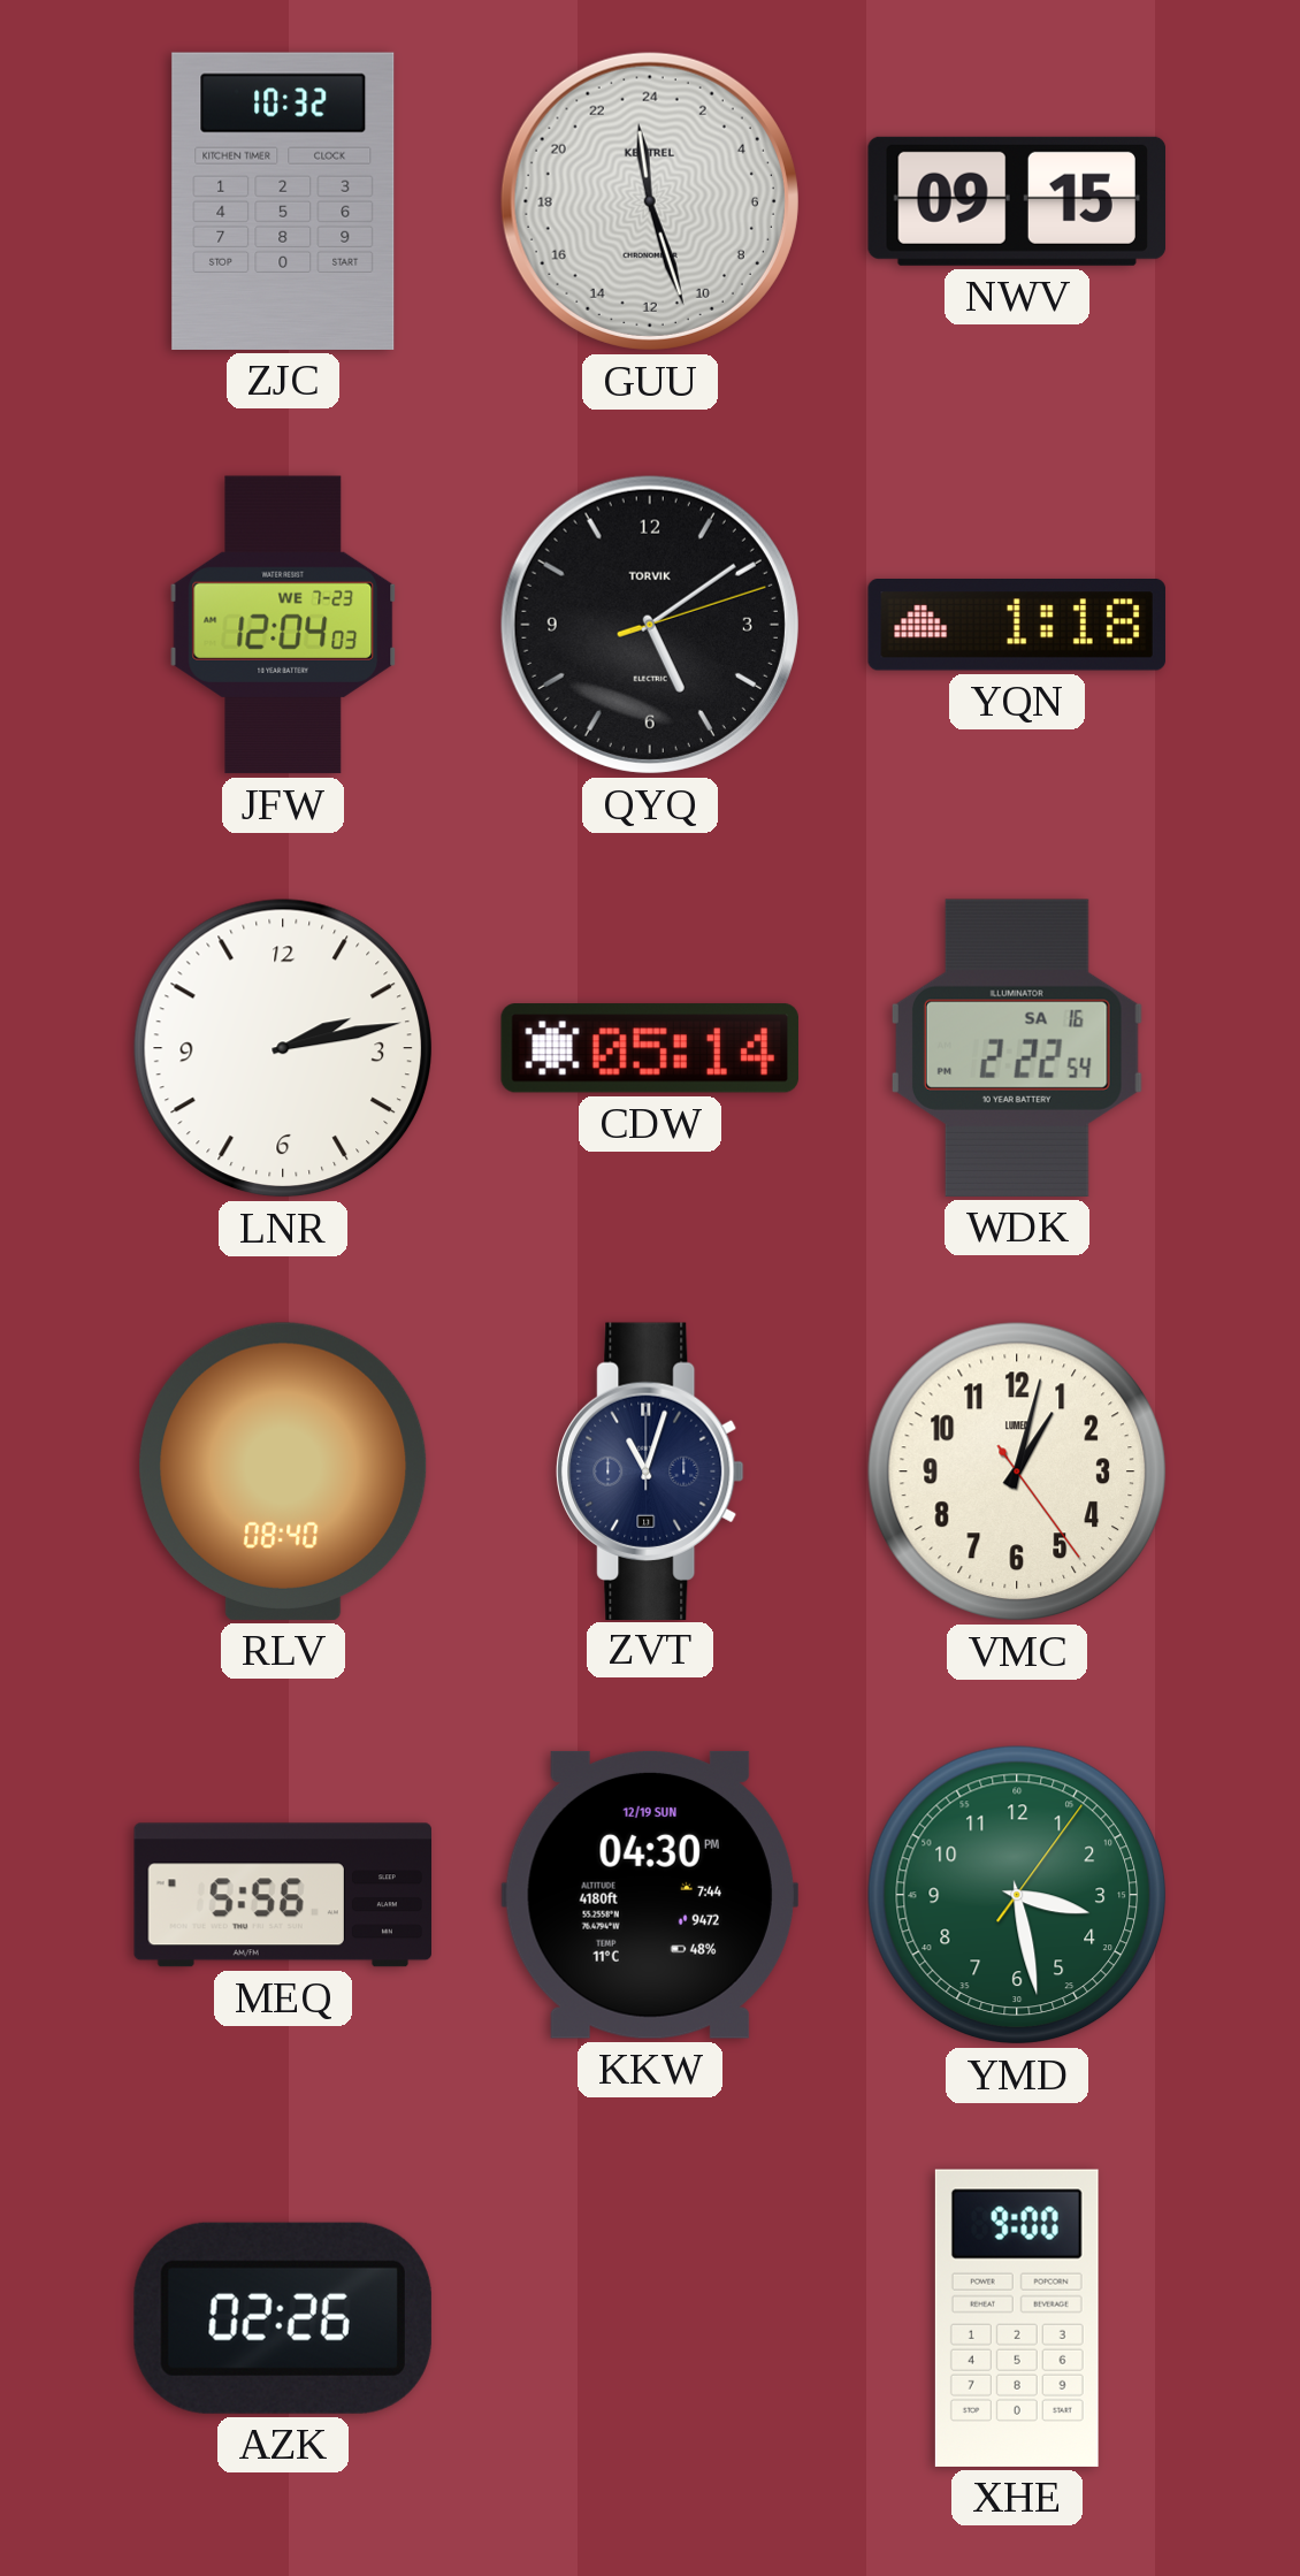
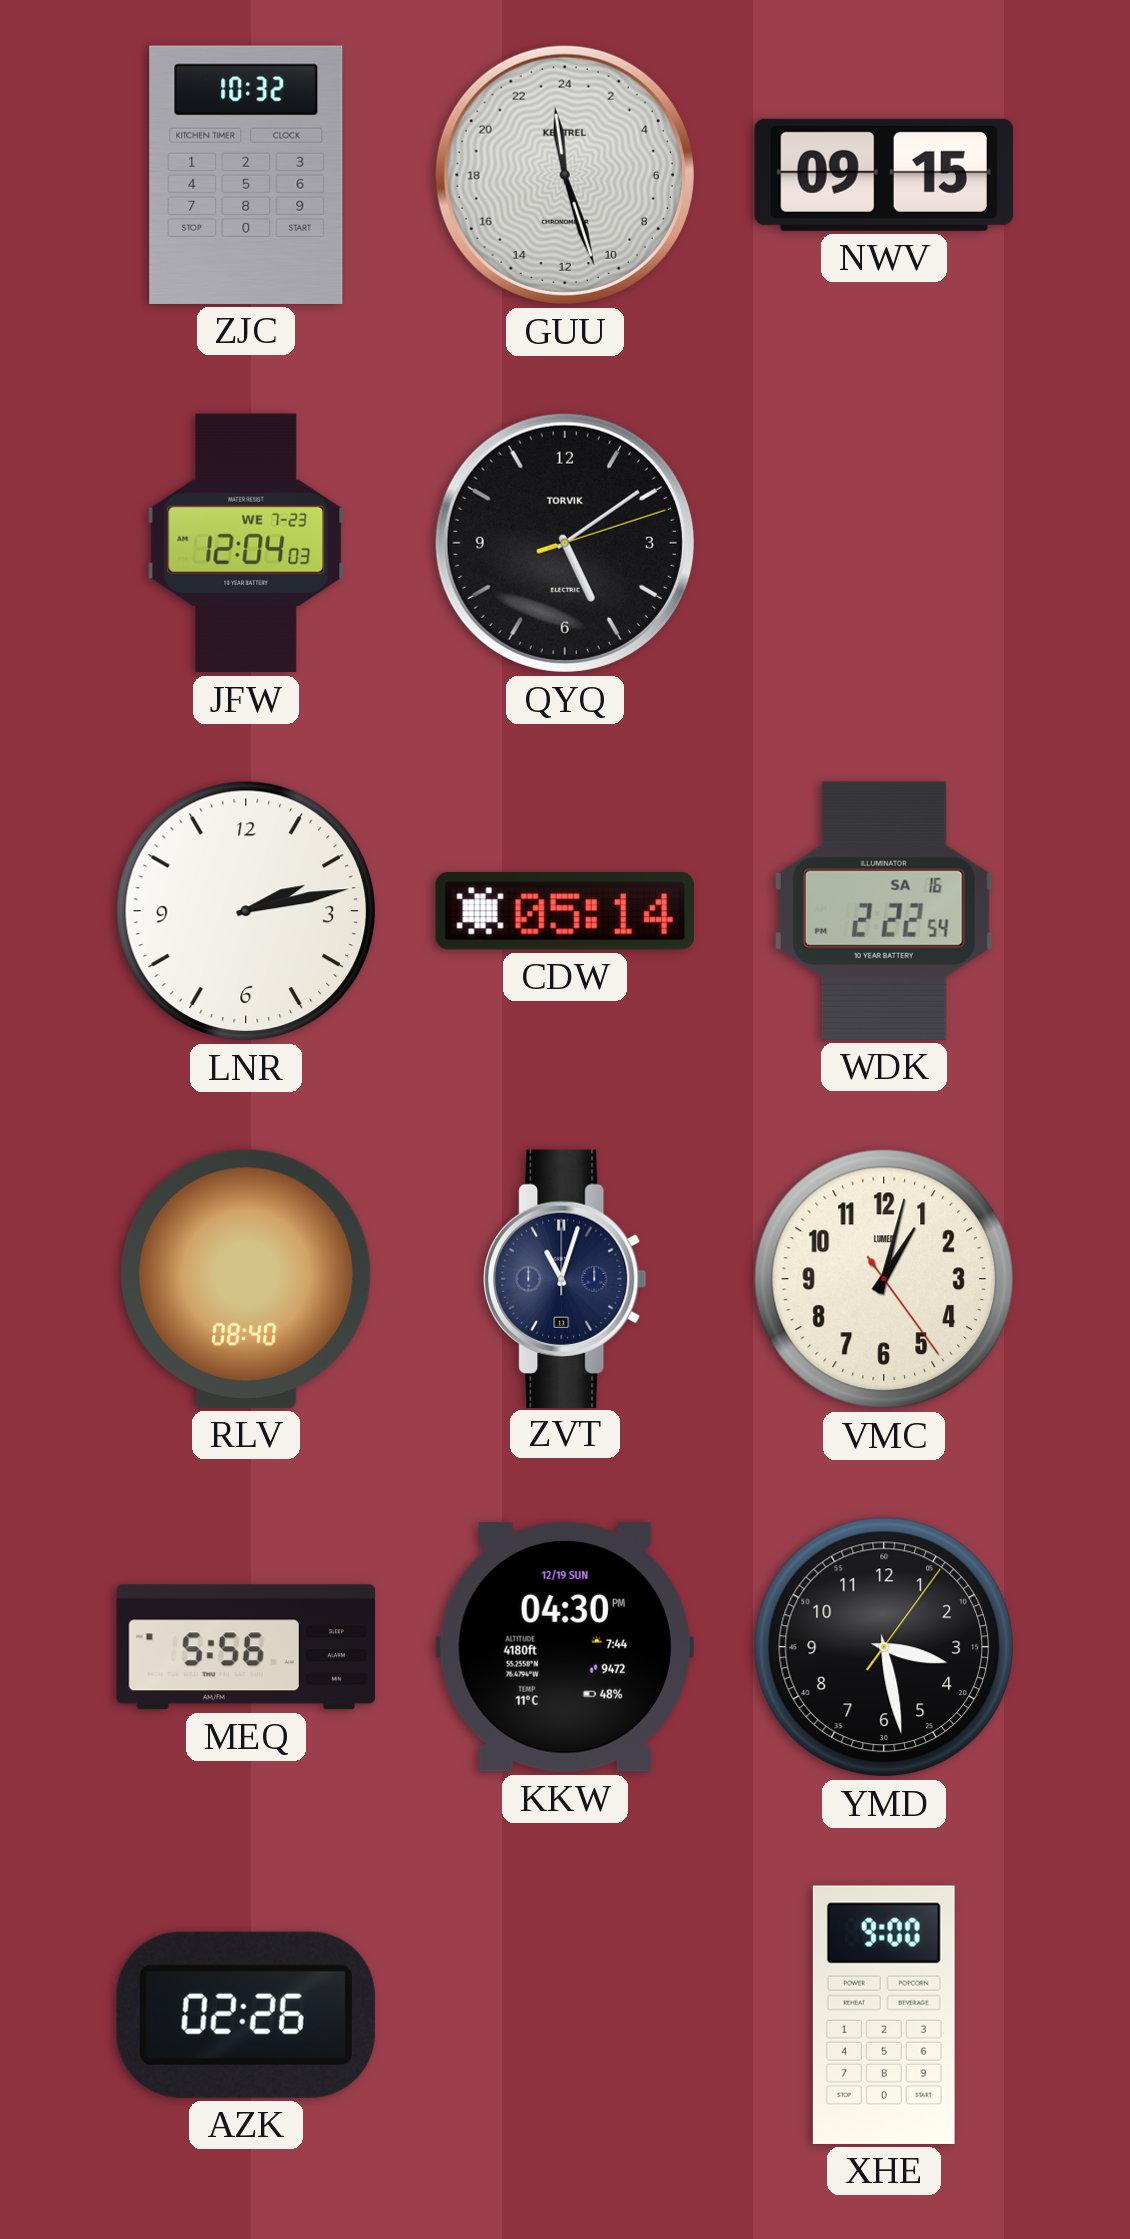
YQN: 1:18 -> none (1017, 625)
YMD dial: green -> black (884, 1647)
